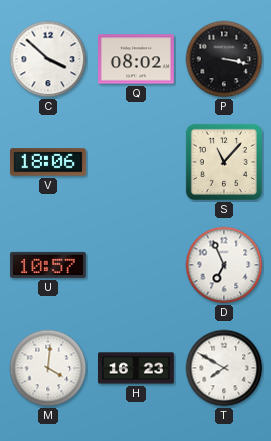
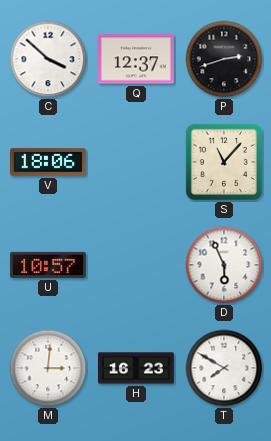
Q: 08:02 -> 12:37 (137, 59)
P: 3:17 -> 2:42 (224, 59)
D: 6:56 -> 5:56 (224, 265)
M: 4:01 -> 3:01 (48, 368)
